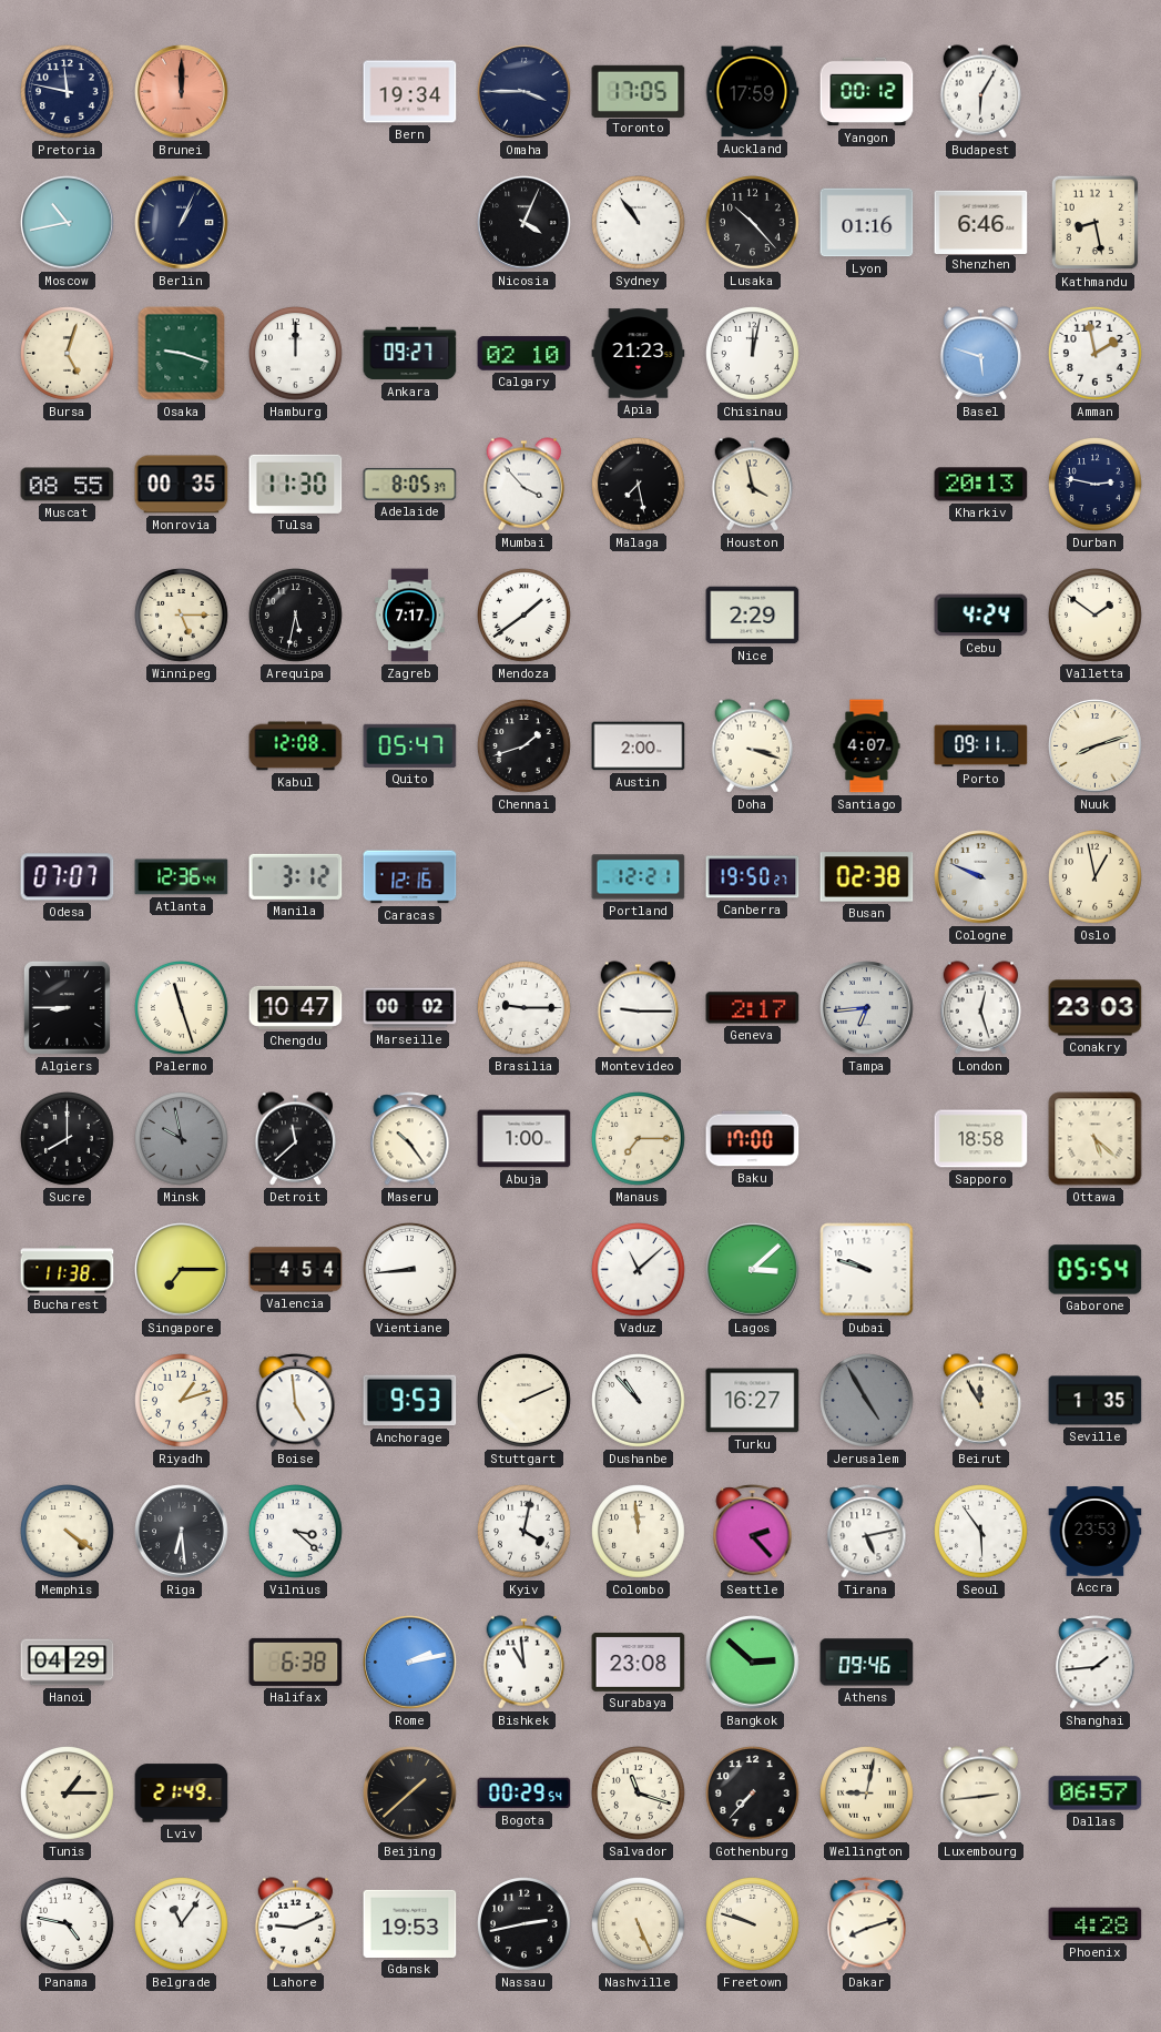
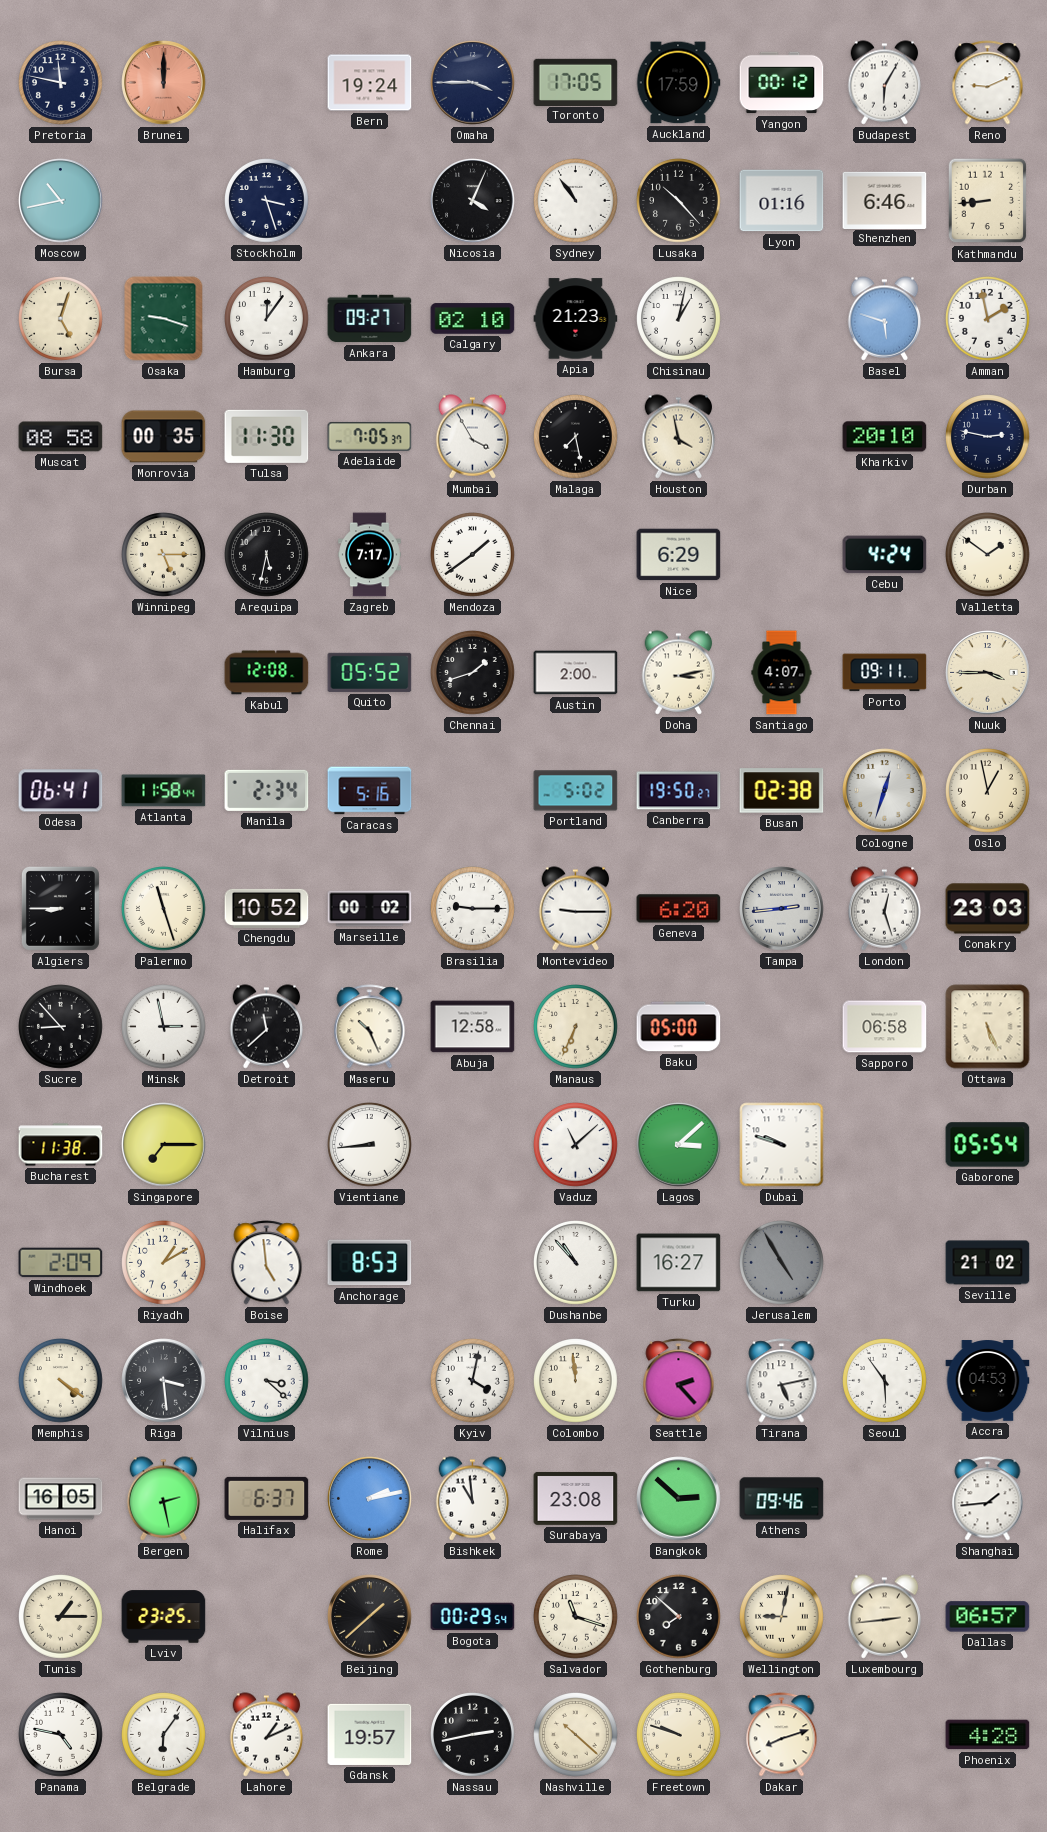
Bern: 19:34 -> 19:24 (370, 83)
Reno: none -> 9:11 (988, 83)
Berlin: 1:04 -> none (182, 223)
Stockholm: none -> 3:27 (267, 201)
Kathmandu: 8:28 -> 8:44 (988, 201)
Hamburg: 12:00 -> 12:06 (267, 319)
Chisinau: 12:02 -> 1:02 (679, 319)
Muscat: 08:55 -> 08:58 (61, 437)
Adelaide: 8:05 -> 7:05 (370, 437)
Mumbai: 3:53 -> 3:55 (473, 437)
Kharkiv: 20:13 -> 20:10 (885, 437)
Nice: 2:29 -> 6:29 (679, 555)
Quito: 05:47 -> 05:52 (370, 672)
Doha: 3:18 -> 3:13 (679, 673)
Nuuk: 8:12 -> 3:45 (988, 673)
Odesa: 07:07 -> 06:41 (61, 791)
Atlanta: 12:36 -> 11:58 (164, 791)
Manila: 3:12 -> 2:34 (267, 790)
Caracas: 12:16 -> 5:16 (370, 791)
Portland: 12:21 -> 5:02 (576, 791)
Cologne: 9:49 -> 12:33 (885, 791)
Chengdu: 10:47 -> 10:52 (267, 908)
Geneva: 2:17 -> 6:20 (679, 909)
Tampa: 6:44 -> 2:44 (782, 909)
Sucre: 8:00 -> 8:53 (61, 1027)
Minsk: 9:58 -> 2:58 (164, 1027)
Minsk dial: grey -> white (164, 1027)
Maseru: 10:24 -> 10:26 (370, 1027)
Abuja: 1:00 -> 12:58 (473, 1027)
Manaus: 7:15 -> 6:34 (576, 1027)
Baku: 17:00 -> 05:00 (679, 1027)
Sapporo: 18:58 -> 06:58 (885, 1027)
Ottawa: 5:22 -> 5:26 (988, 1027)
Valencia: 4:54 -> none (296, 1270)
Windhoek: none -> 2:09 (61, 1263)
Riyadh: 1:12 -> 1:10 (164, 1263)
Anchorage: 9:53 -> 8:53 (370, 1263)
Stuttgart: 2:11 -> none (525, 1401)
Beirut: 11:55 -> none (981, 1401)
Seville: 1:35 -> 21:02 (988, 1263)
Riga: 6:29 -> 3:29 (164, 1381)
Accra: 23:53 -> 04:53 (988, 1381)
Hanoi: 04:29 -> 16:05 (61, 1499)
Bergen: none -> 2:28 (164, 1499)
Halifax: 6:38 -> 6:37 (267, 1498)
Lviv: 21:49 -> 23:25 (164, 1617)
Gothenburg: 7:37 -> 7:52 (679, 1617)
Belgrade: 11:06 -> 6:06 (164, 1735)
Lahore: 9:11 -> 1:11 (267, 1735)
Gdansk: 19:53 -> 19:57 (370, 1734)
Nashville: 5:26 -> 10:22 (576, 1735)
